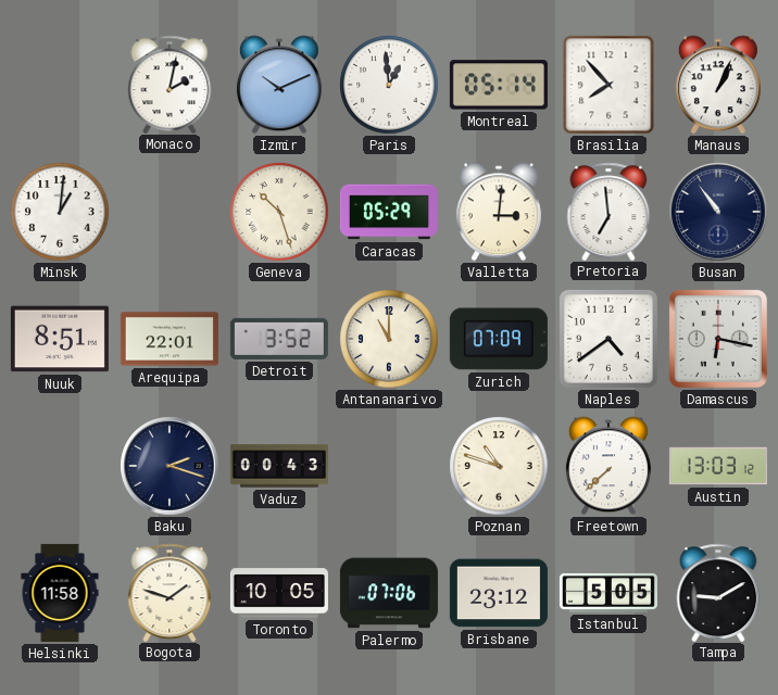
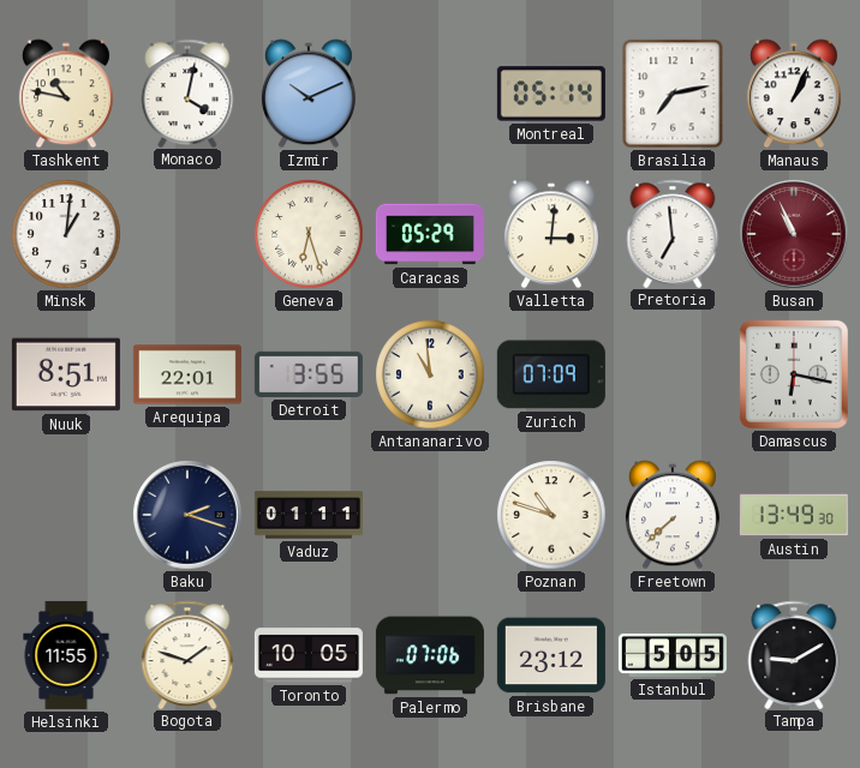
Tashkent: none -> 10:47 (66, 94)
Monaco: 2:02 -> 4:02 (187, 92)
Paris: 12:59 -> none (389, 85)
Brasilia: 7:53 -> 7:13 (673, 94)
Geneva: 10:27 -> 6:27 (309, 234)
Busan: 10:54 -> 10:56 (794, 234)
Busan dial: navy -> burgundy (794, 234)
Detroit: 3:52 -> 3:55 (309, 374)
Antananarivo: 11:00 -> 10:59 (430, 374)
Naples: 4:39 -> none (608, 339)
Vaduz: 00:43 -> 01:11 (309, 515)
Austin: 13:03 -> 13:49 (794, 515)
Helsinki: 11:58 -> 11:55 (66, 655)
